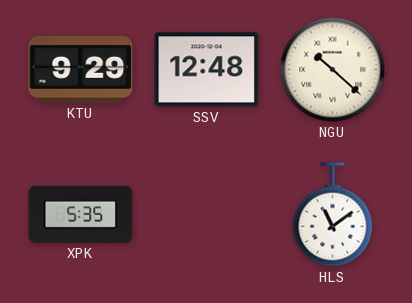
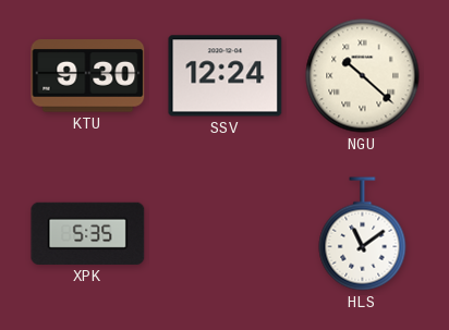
KTU: 9:29 -> 9:30 (88, 76)
SSV: 12:48 -> 12:24 (226, 76)
